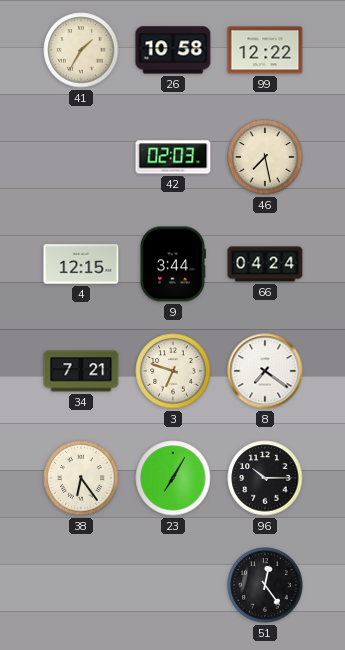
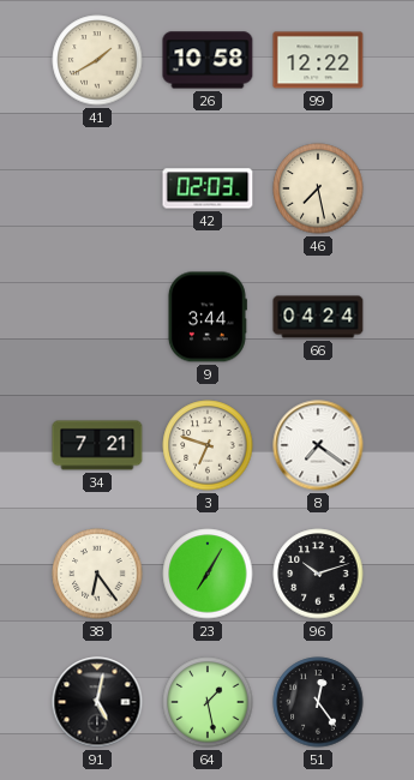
41: 1:35 -> 1:40 (97, 60)
4: 12:15 -> none (81, 264)
96: 10:15 -> 10:12 (318, 574)
91: none -> 5:02 (97, 702)
64: none -> 1:28 (208, 702)
